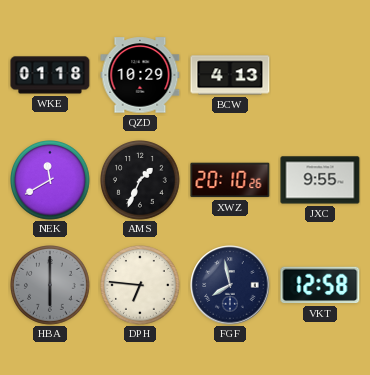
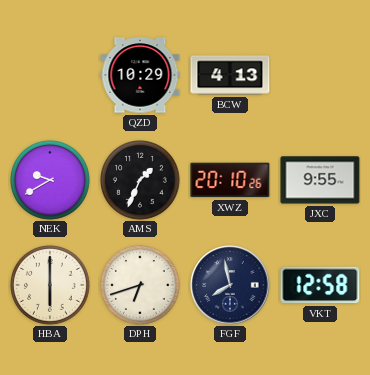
WKE: 01:18 -> none (50, 75)
NEK: 11:40 -> 9:40 (51, 181)
HBA dial: grey -> cream (51, 286)
DPH: 6:46 -> 6:42 (141, 286)
